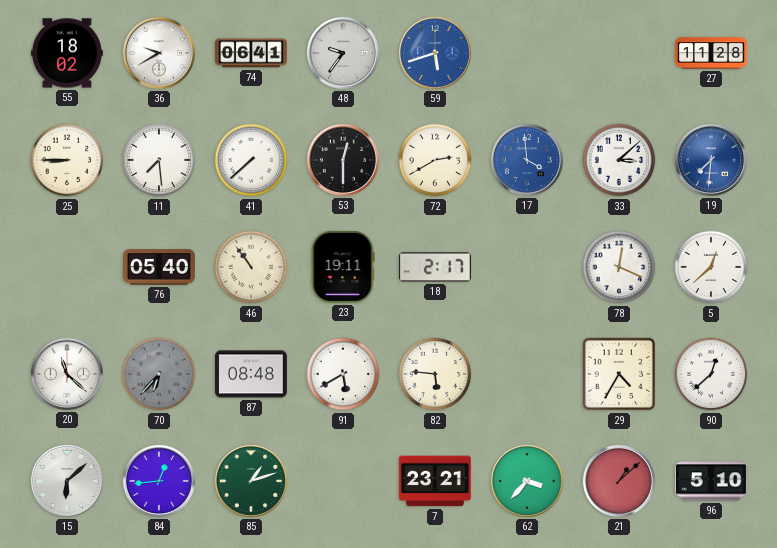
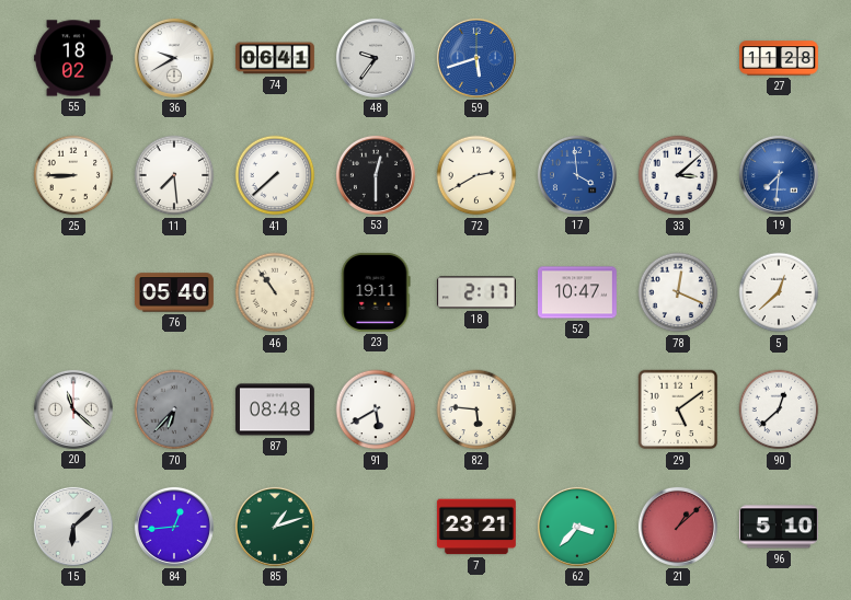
52: none -> 10:47 (577, 292)
29: 4:35 -> 5:09 (678, 409)
